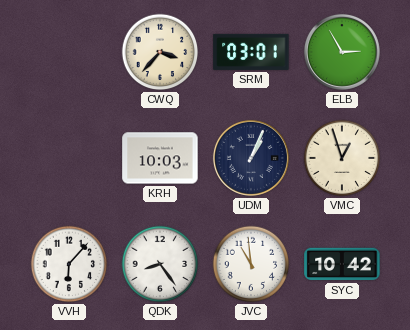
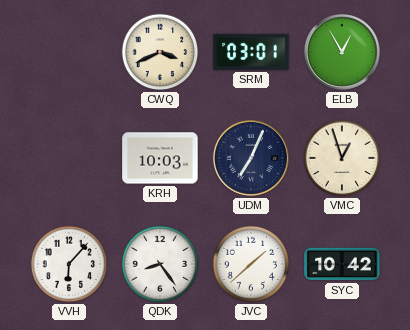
CWQ: 3:37 -> 3:41 (160, 52)
ELB: 2:55 -> 12:55 (342, 52)
UDM: 1:04 -> 7:04 (251, 158)
JVC: 10:59 -> 1:38 (251, 264)
